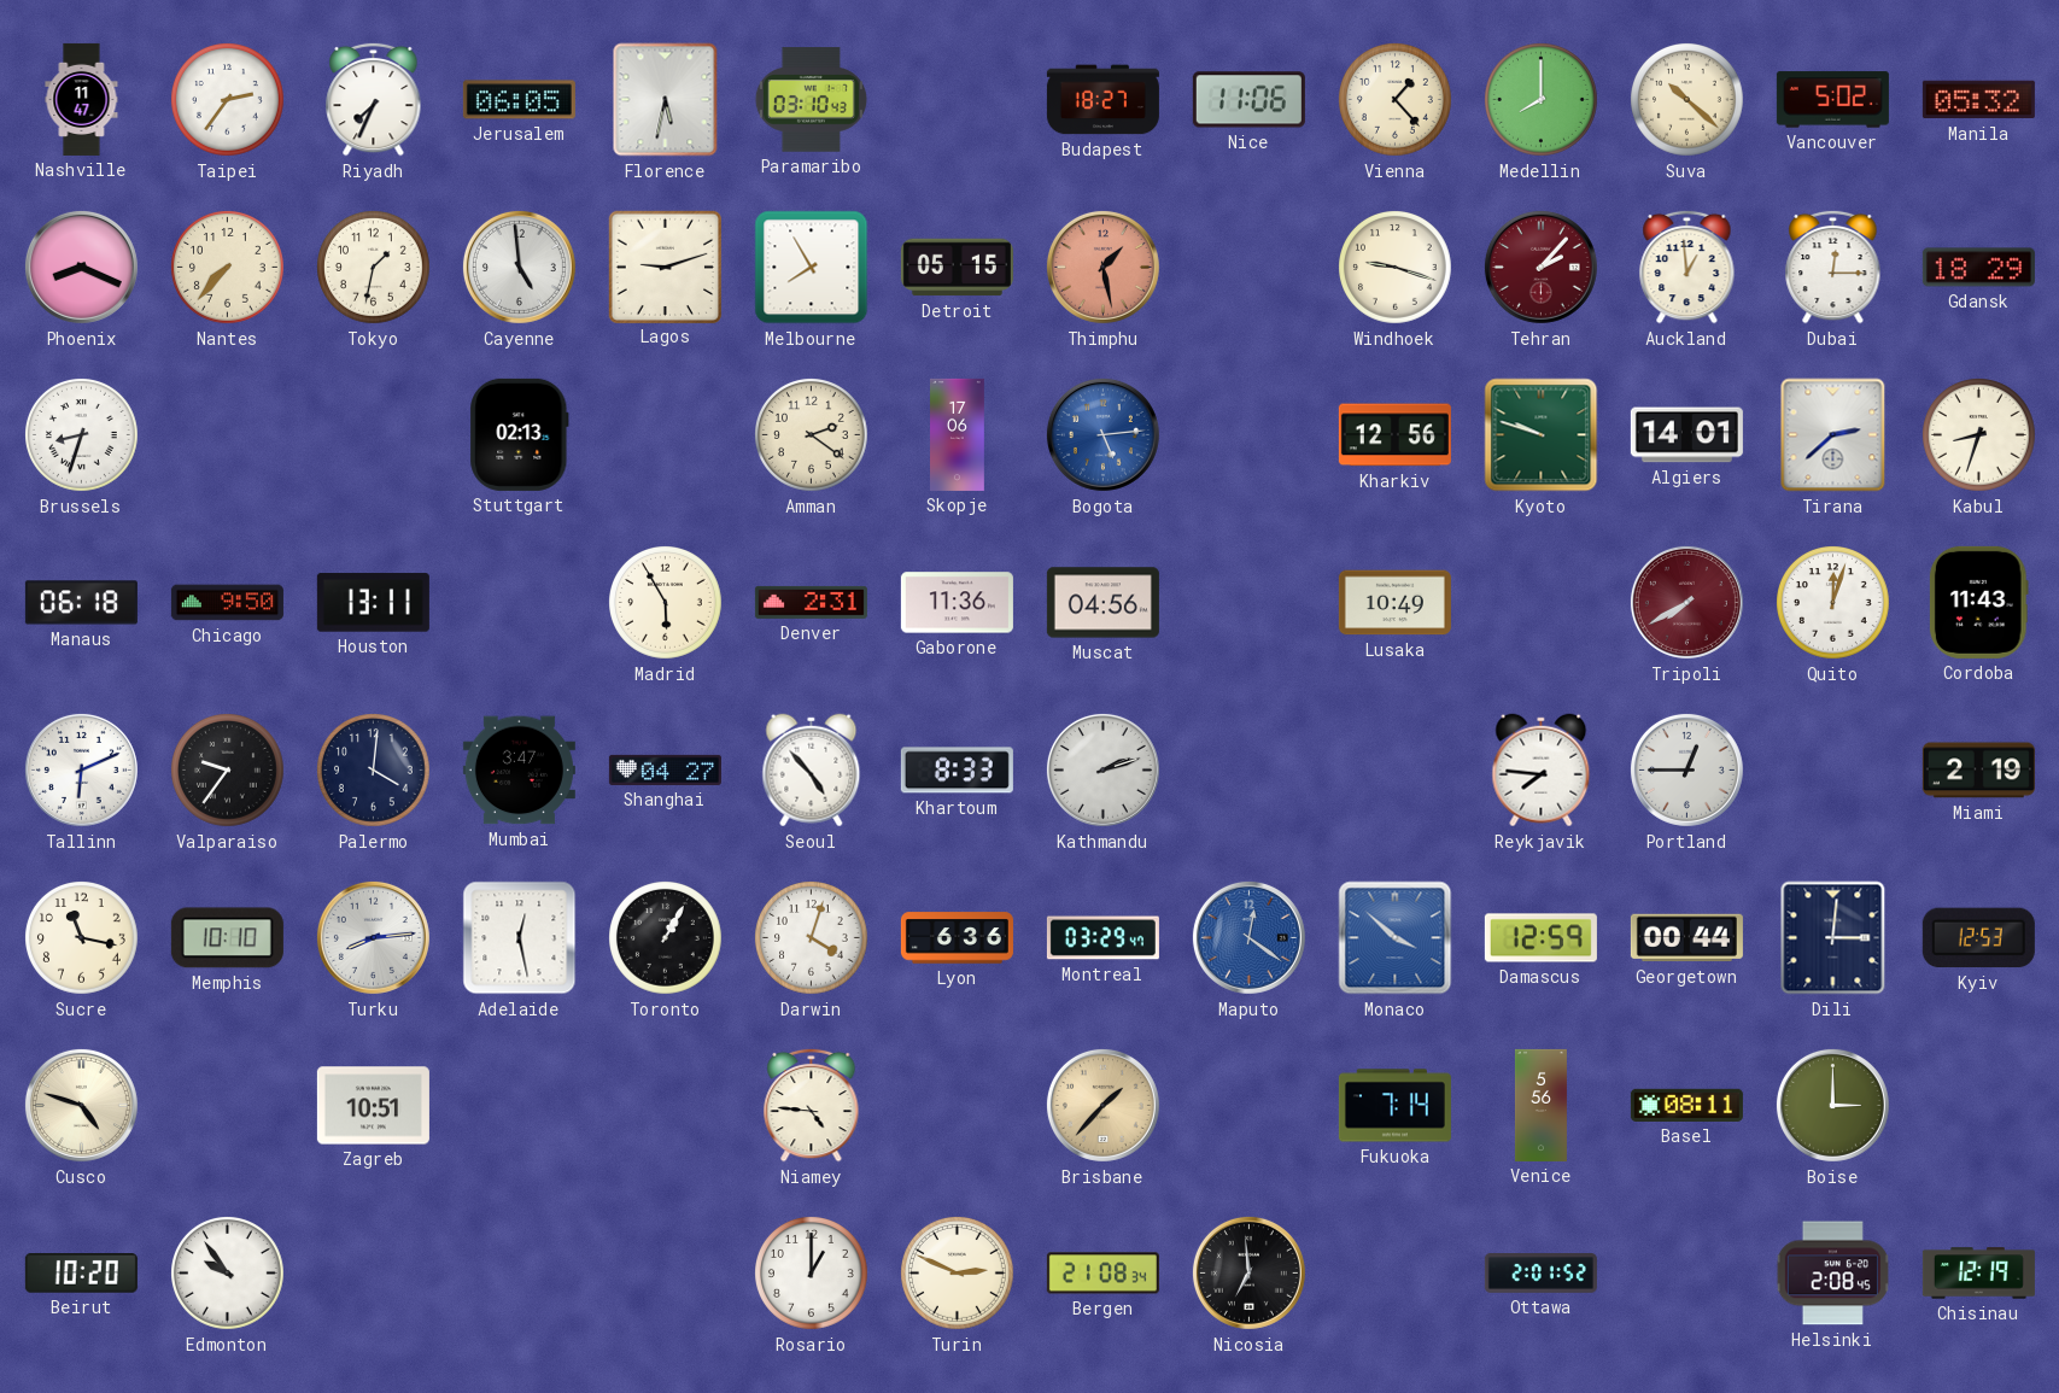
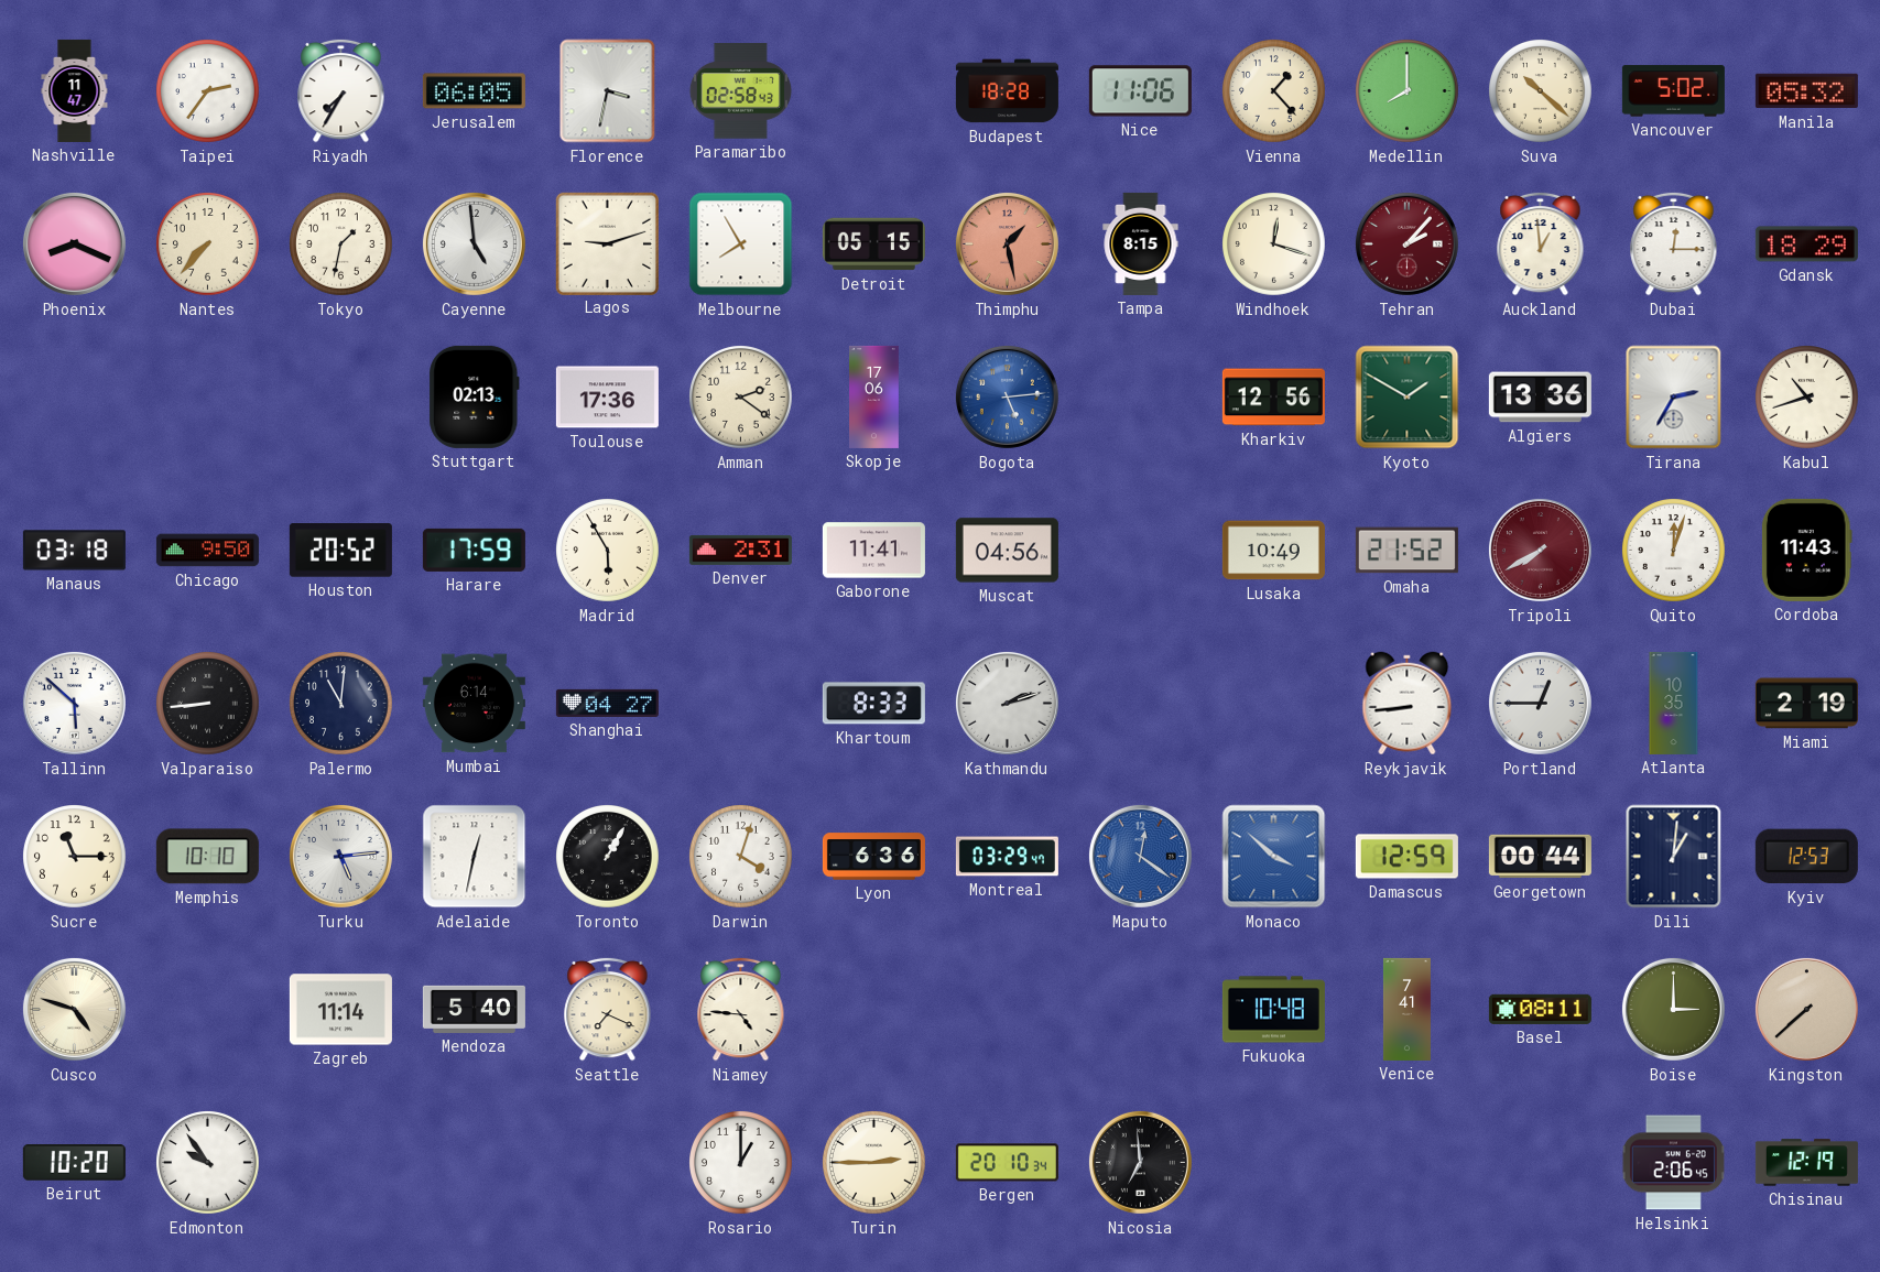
Riyadh: 7:34 -> 7:35 (341, 90)
Florence: 5:32 -> 3:32 (608, 91)
Paramaribo: 03:10 -> 02:58 (740, 91)
Budapest: 18:27 -> 18:28 (1007, 91)
Tampa: none -> 8:15 (1141, 243)
Windhoek: 9:18 -> 12:18 (1274, 244)
Brussels: 8:33 -> none (82, 435)
Toulouse: none -> 17:36 (607, 398)
Kyoto: 9:48 -> 1:50 (1408, 398)
Algiers: 14:01 -> 13:36 (1540, 398)
Tirana: 2:38 -> 2:35 (1674, 398)
Kabul: 8:33 -> 10:42 (1807, 398)
Manaus: 06:18 -> 03:18 (74, 551)
Houston: 13:11 -> 20:52 (340, 551)
Harare: none -> 17:59 (474, 550)
Gaborone: 11:36 -> 11:41 (873, 551)
Omaha: none -> 21:52 (1406, 551)
Tallinn: 6:11 -> 5:52 (74, 703)
Valparaiso: 9:36 -> 8:44 (208, 704)
Palermo: 4:01 -> 11:01 (341, 704)
Mumbai: 3:47 -> 6:14 (474, 704)
Seoul: 4:53 -> none (812, 771)
Reykjavik: 7:46 -> 8:44 (1408, 704)
Atlanta: none -> 10:35 (1674, 703)
Sucre: 11:17 -> 11:15 (75, 857)
Turku: 8:14 -> 5:14 (340, 856)
Adelaide: 12:28 -> 12:32 (475, 857)
Dili: 3:01 -> 1:01 (1674, 857)
Zagreb: 10:51 -> 11:14 (340, 1010)
Mendoza: none -> 5:40 (474, 1009)
Seattle: none -> 7:19 (608, 1009)
Brisbane: 1:37 -> none (1102, 1105)
Fukuoka: 7:14 -> 10:48 (1273, 1010)
Venice: 5:56 -> 7:41 (1406, 1009)
Kingston: none -> 7:38 (1806, 1009)
Turin: 2:49 -> 2:45 (874, 1163)
Bergen: 21:08 -> 20:10 (1007, 1163)
Ottawa: 2:01 -> none (1540, 1274)
Helsinki: 2:08 -> 2:06 (1673, 1163)
